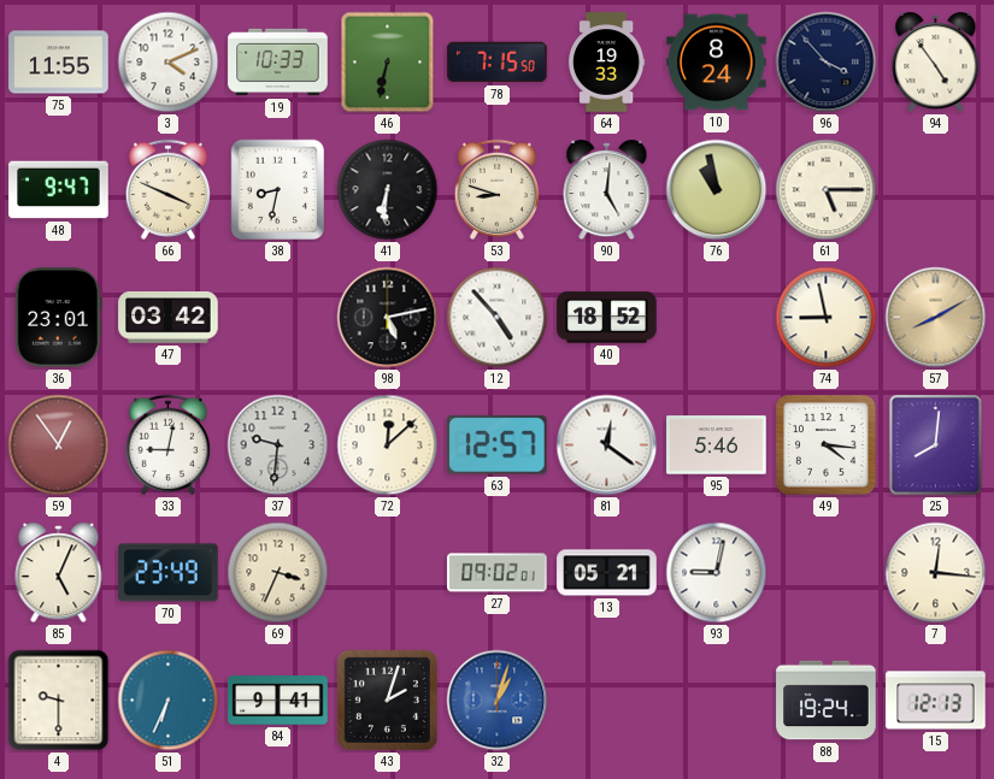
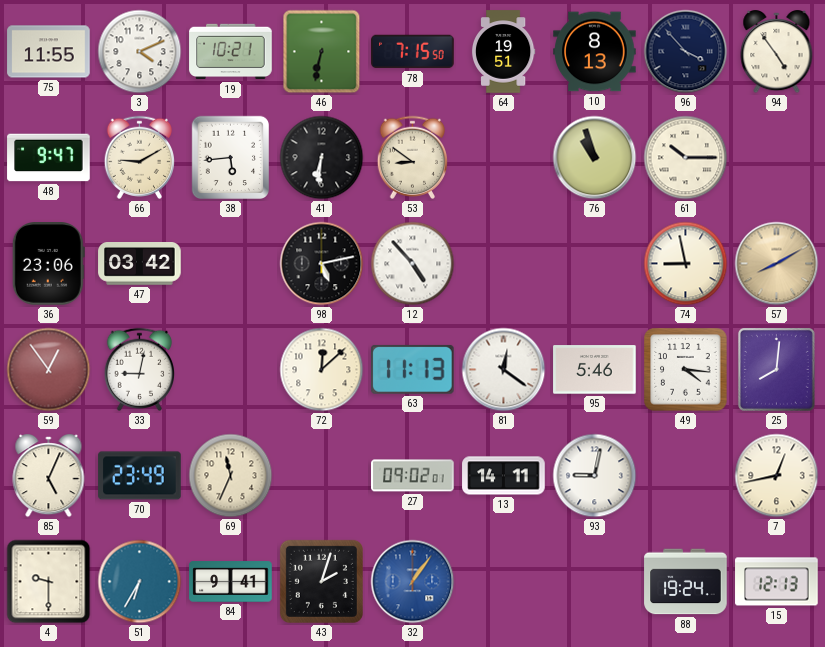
19: 10:33 -> 10:21 (231, 52)
64: 19:33 -> 19:51 (503, 52)
10: 8:24 -> 8:13 (595, 52)
66: 3:49 -> 9:10 (139, 157)
38: 8:32 -> 5:44 (230, 158)
53: 8:48 -> 8:51 (412, 157)
90: 5:01 -> none (607, 190)
76: 10:58 -> 10:57 (595, 158)
61: 5:15 -> 10:15 (686, 158)
36: 23:01 -> 23:06 (48, 264)
40: 18:52 -> none (607, 318)
37: 9:31 -> none (278, 445)
63: 12:57 -> 11:13 (412, 369)
69: 3:34 -> 11:34 (231, 476)
13: 05:21 -> 14:11 (504, 476)
7: 12:16 -> 12:43 (777, 476)
51: 6:34 -> 6:35 (140, 582)
32: 1:03 -> 1:06 (413, 582)
